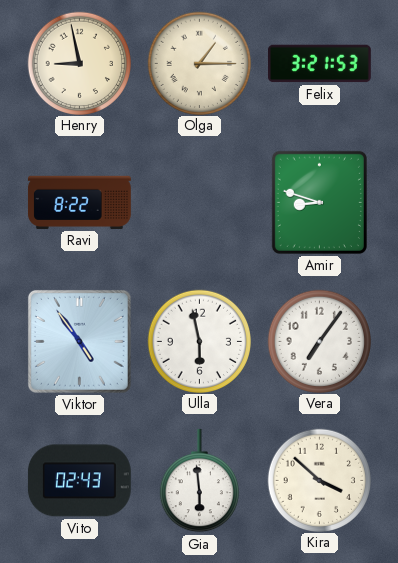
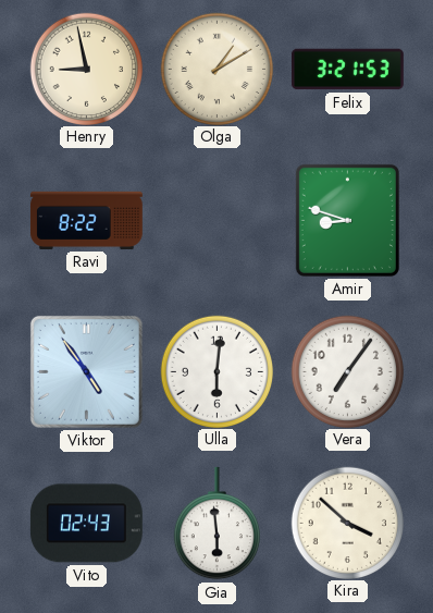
Olga: 1:15 -> 1:10 (216, 69)
Ulla: 5:58 -> 6:01 (216, 371)
